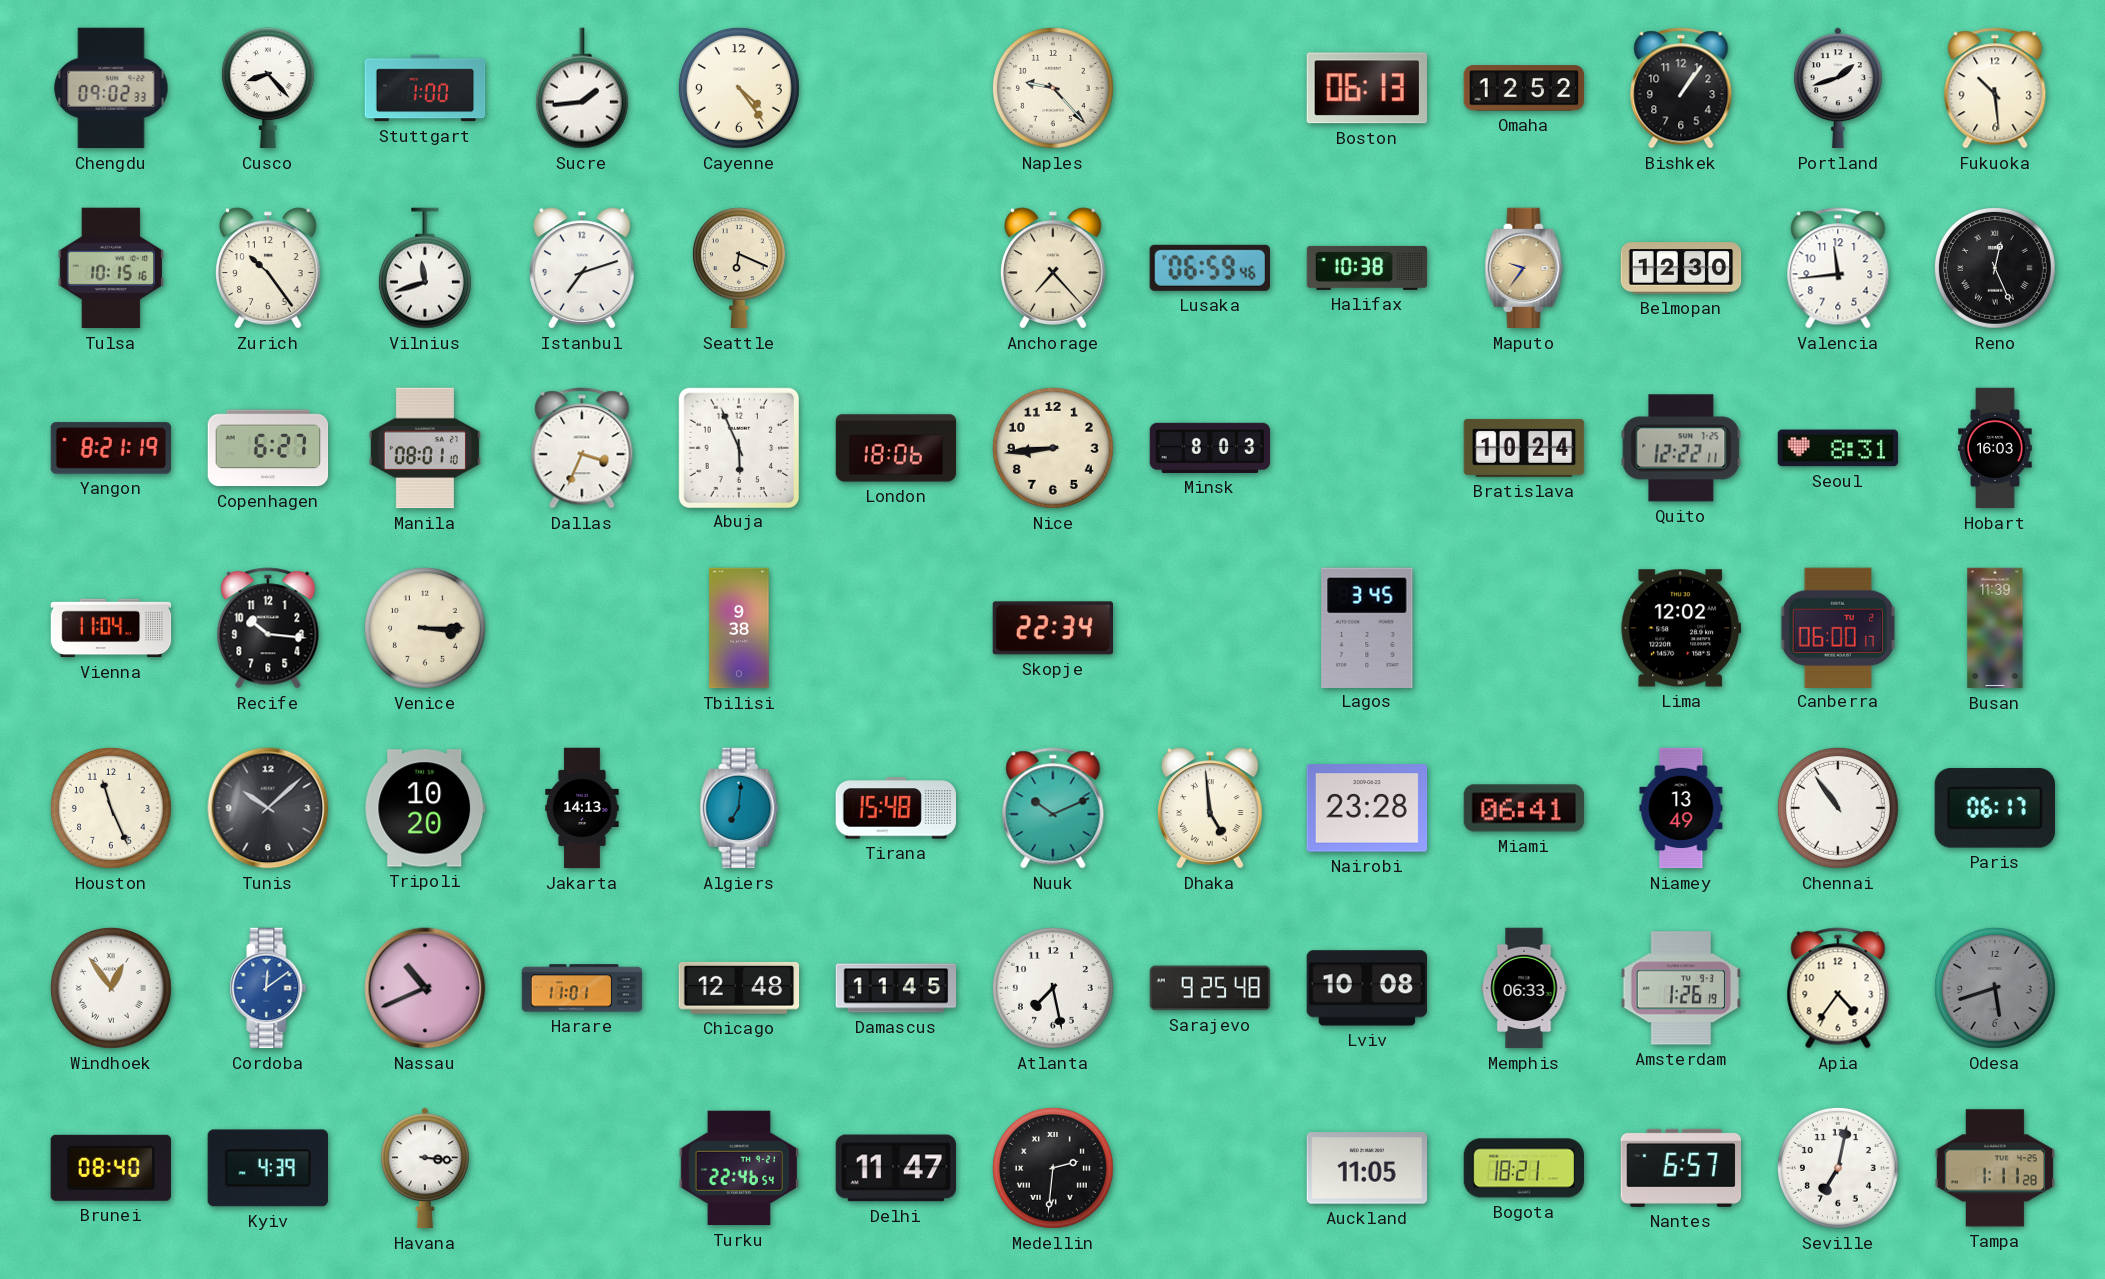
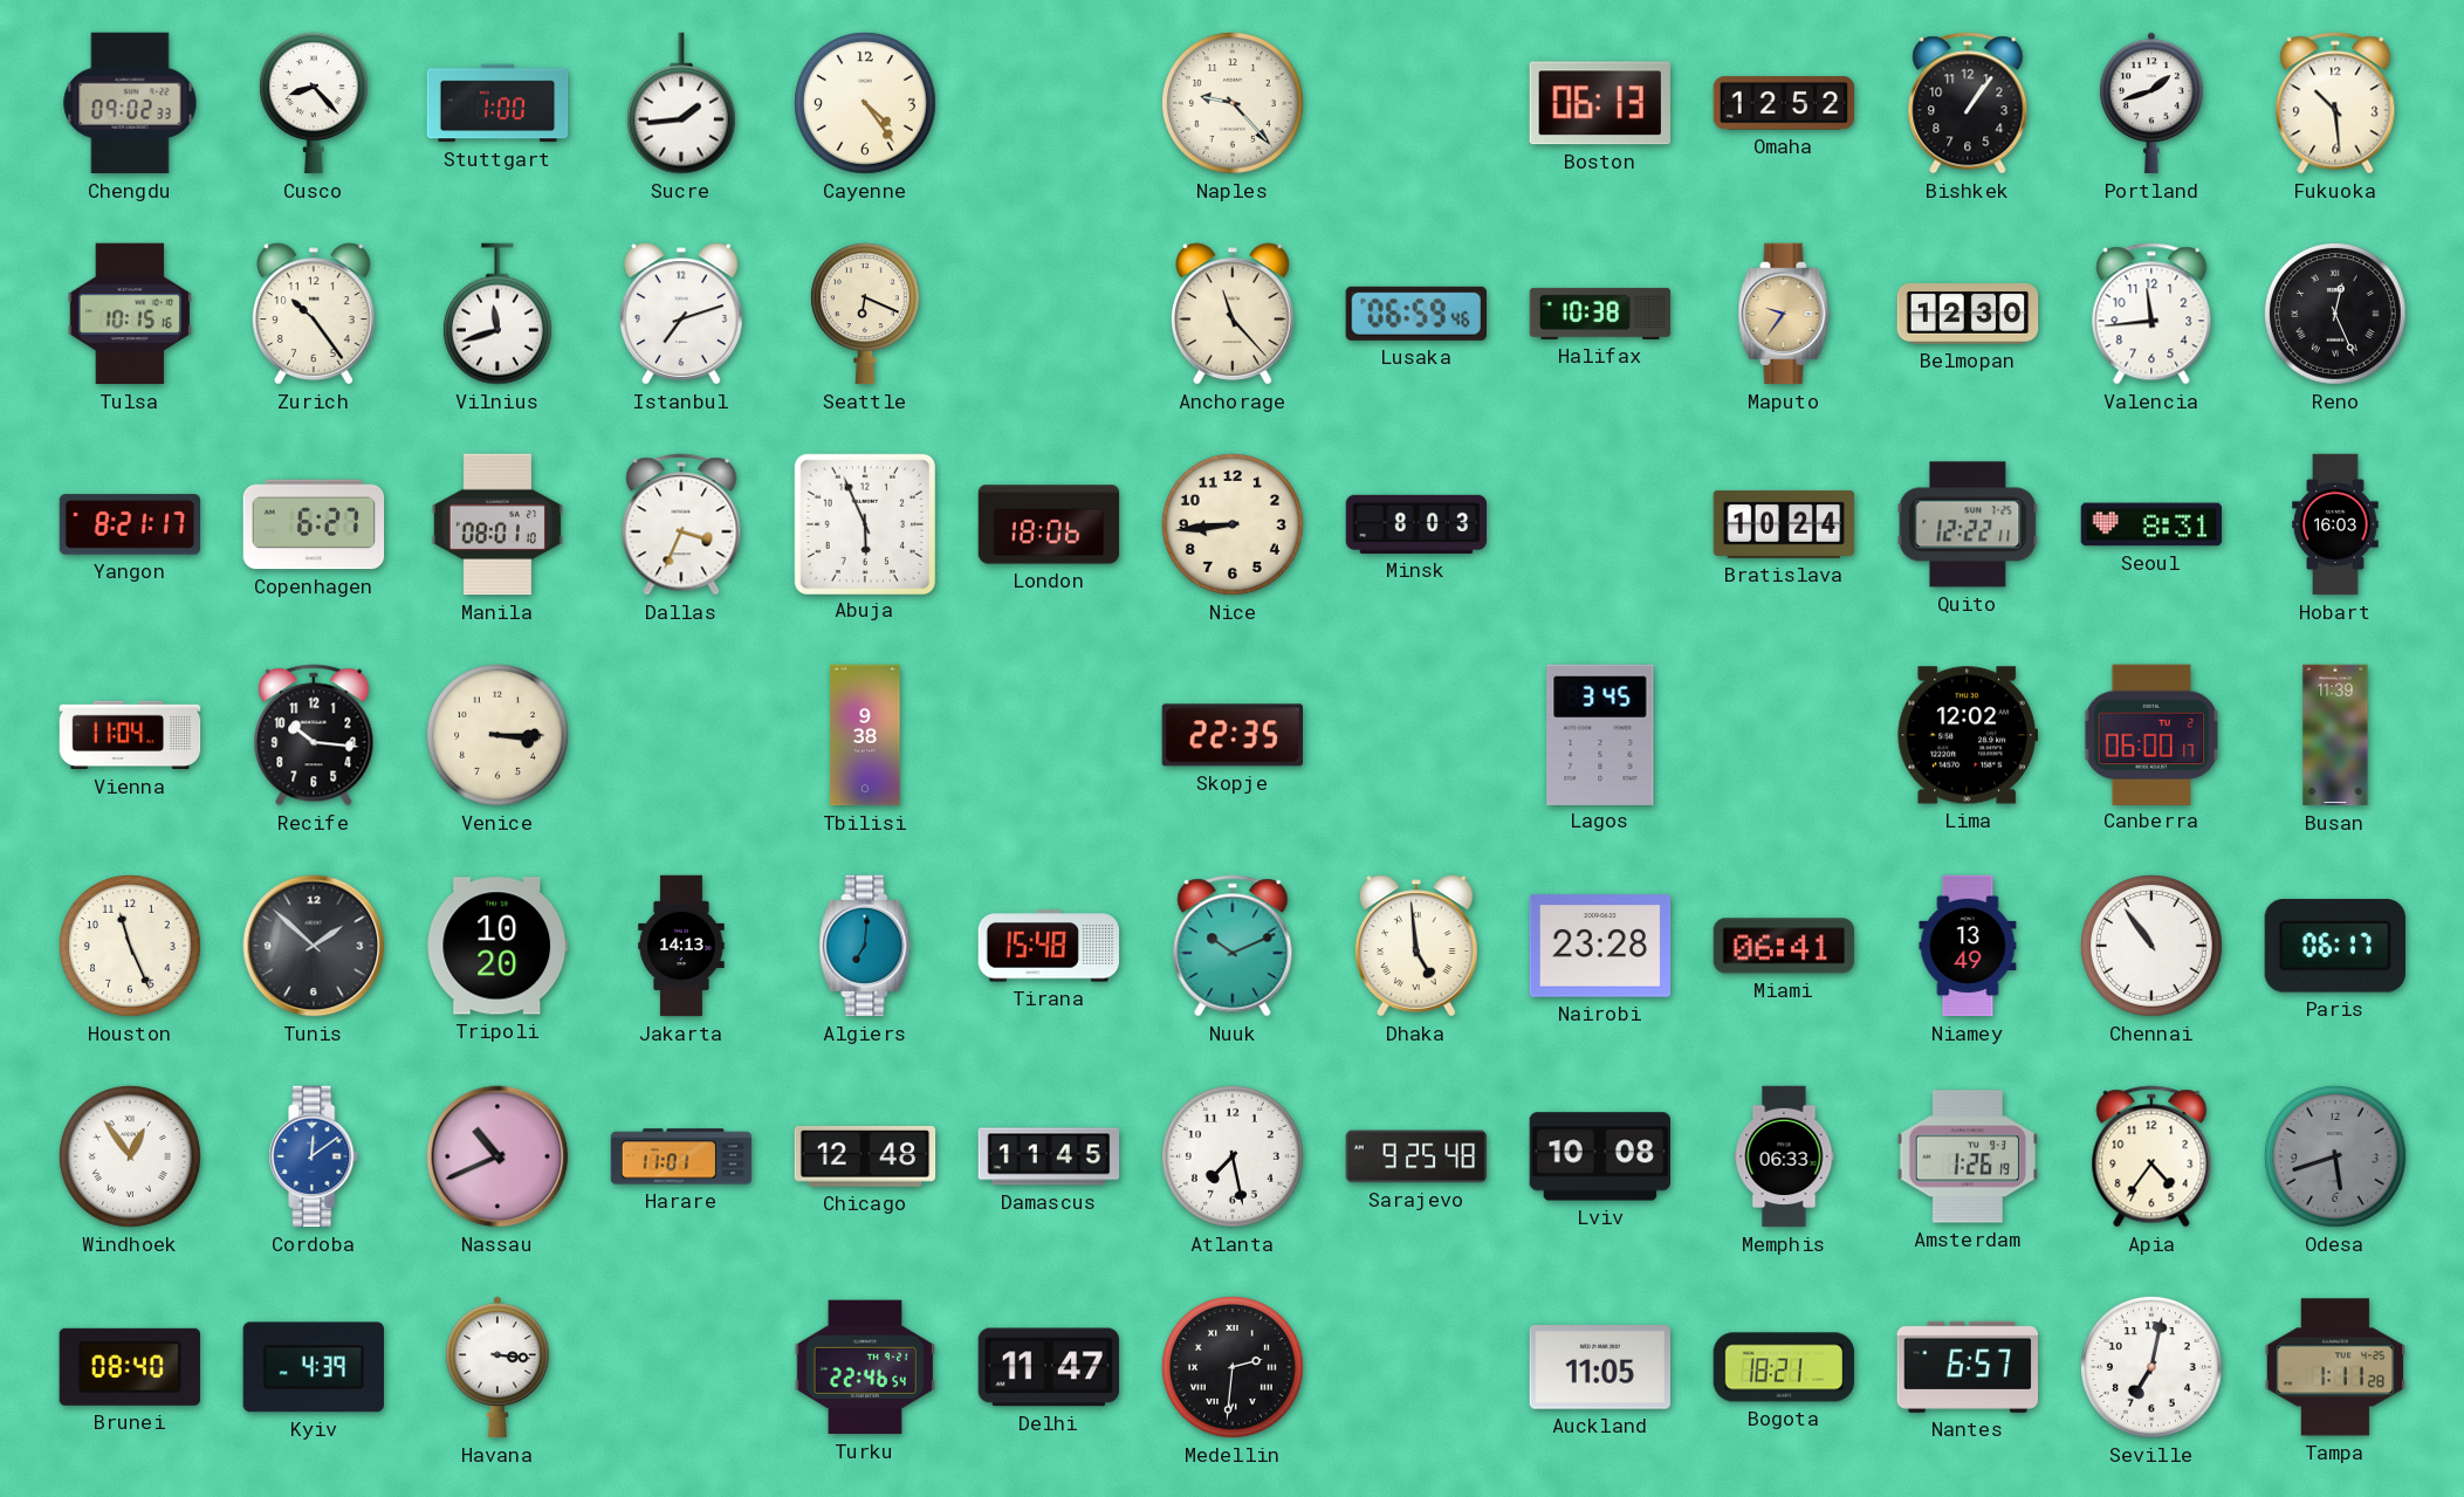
Anchorage: 7:23 -> 11:23 (1234, 314)
Yangon: 8:21:19 -> 8:21:17 (130, 524)
Skopje: 22:34 -> 22:35 (1231, 735)
Tunis: 10:08 -> 1:52 (314, 946)
